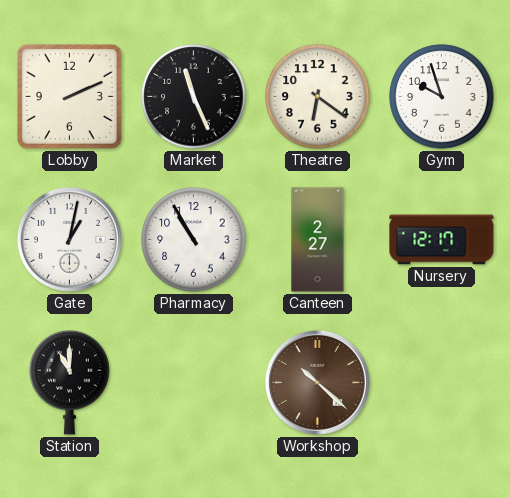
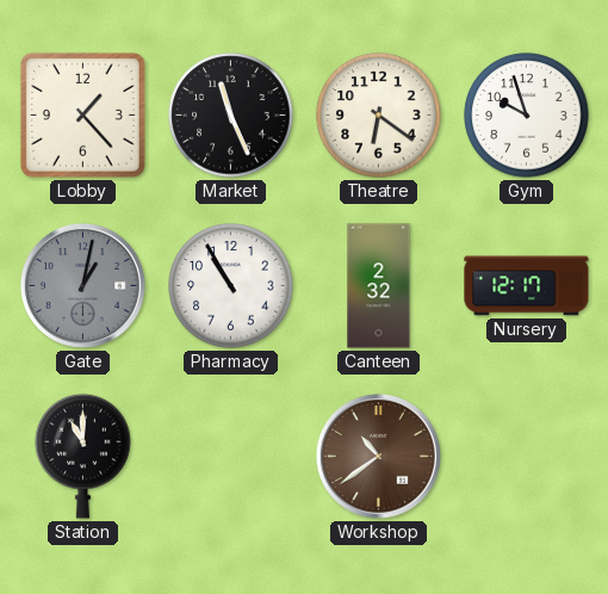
Lobby: 2:11 -> 1:23 (82, 115)
Gate dial: white -> grey (82, 285)
Canteen: 2:27 -> 2:32 (379, 286)
Workshop: 10:22 -> 10:39 (378, 456)
